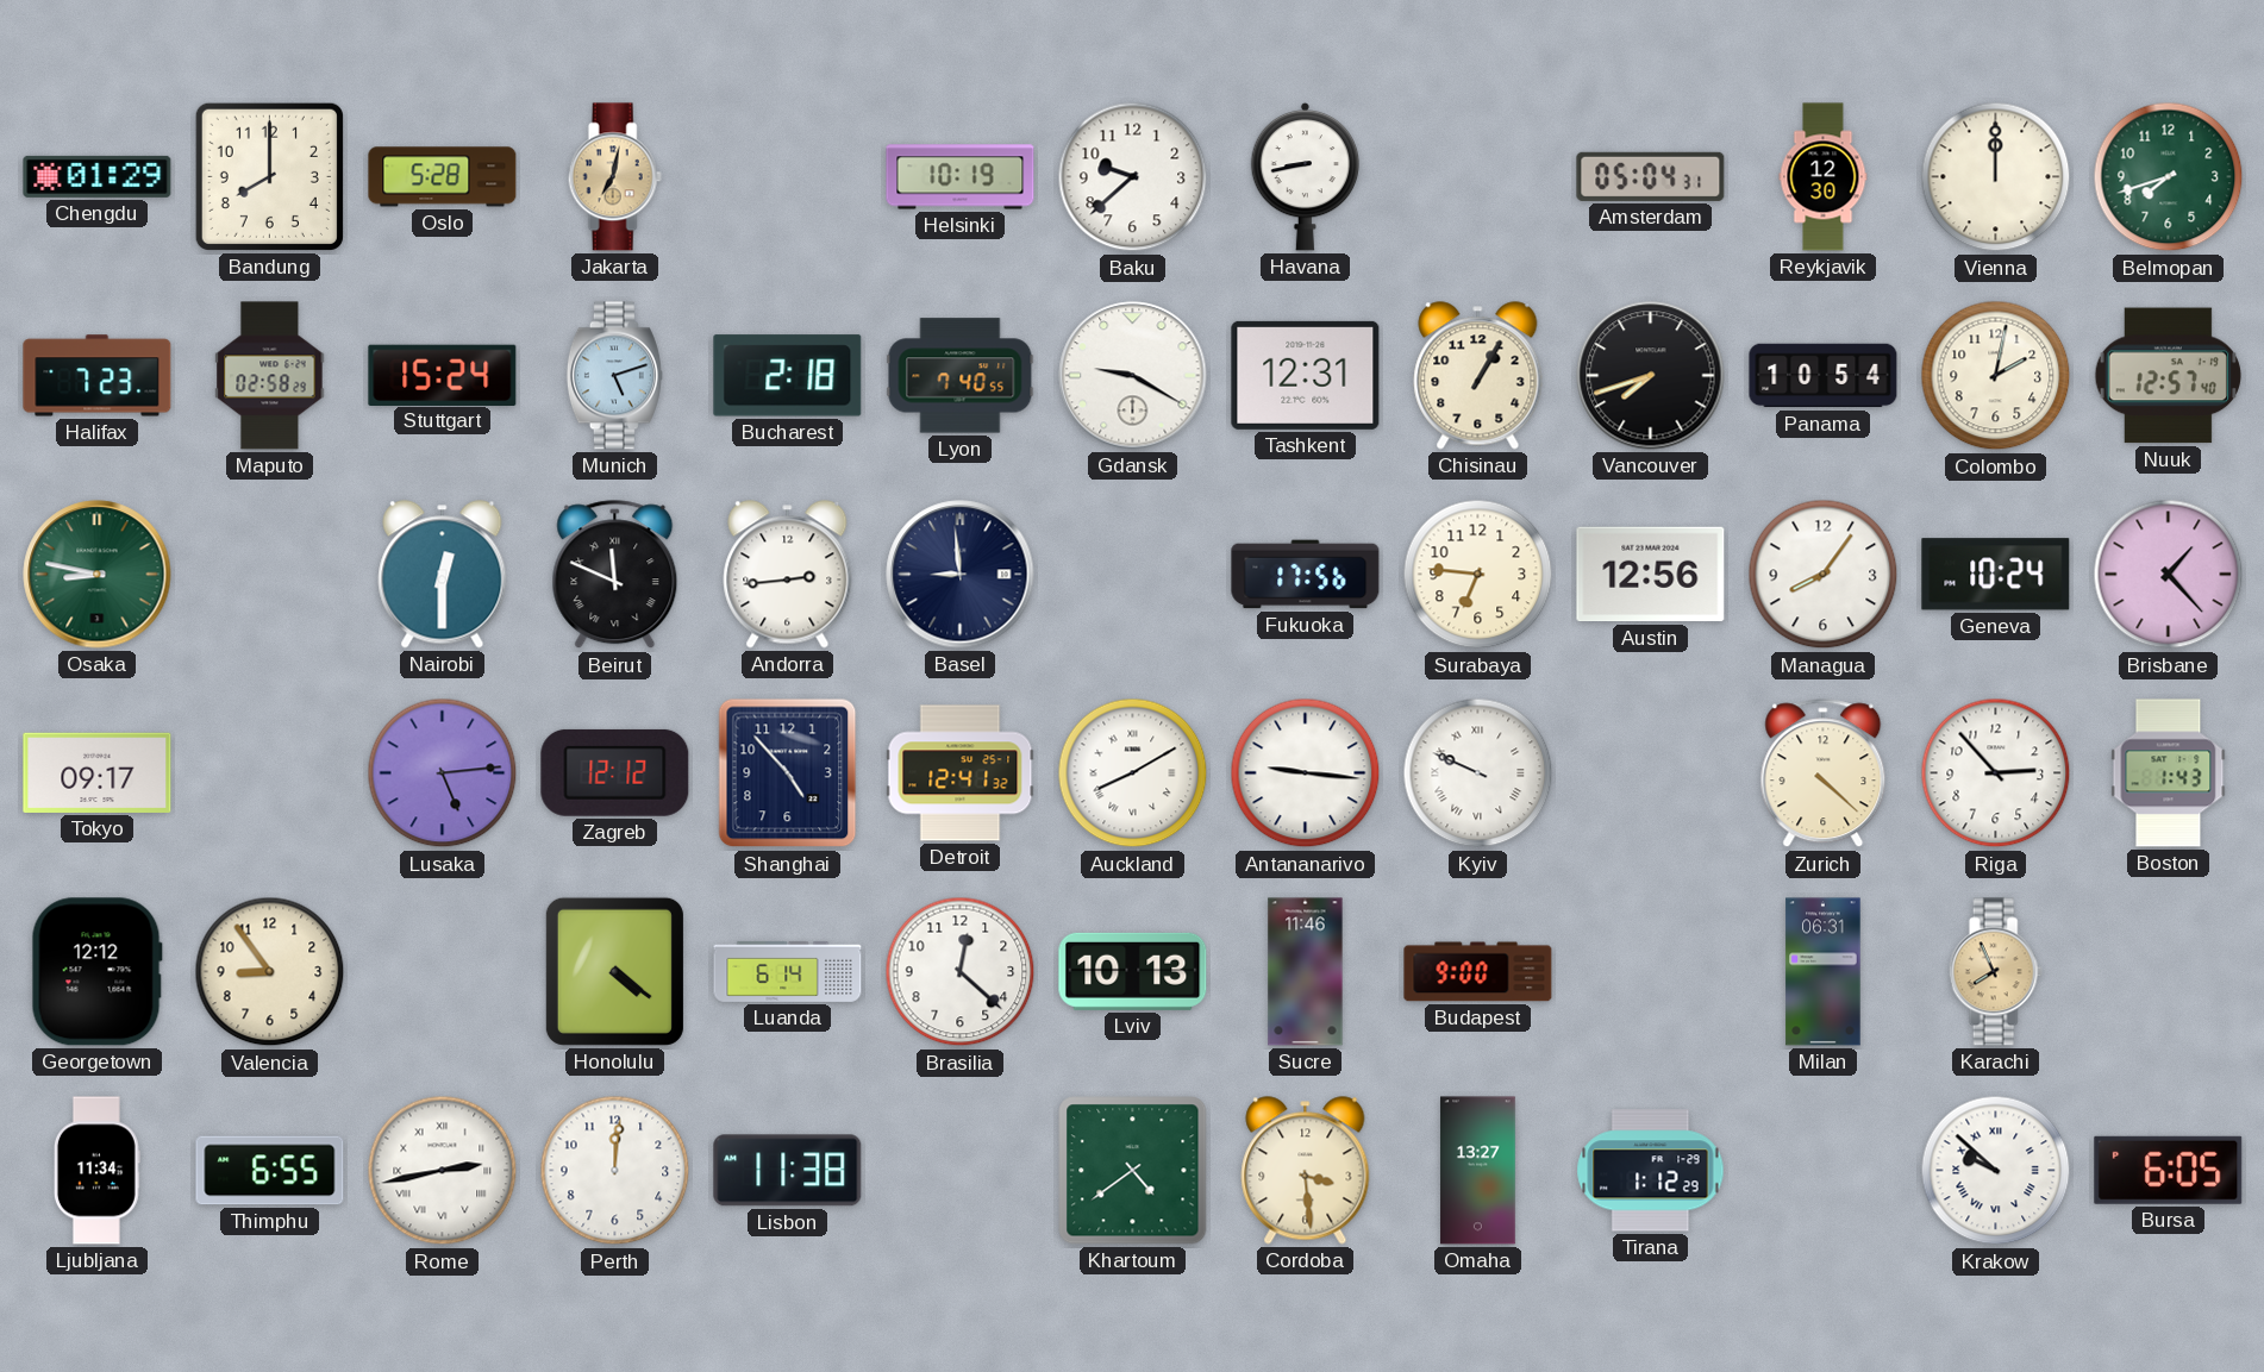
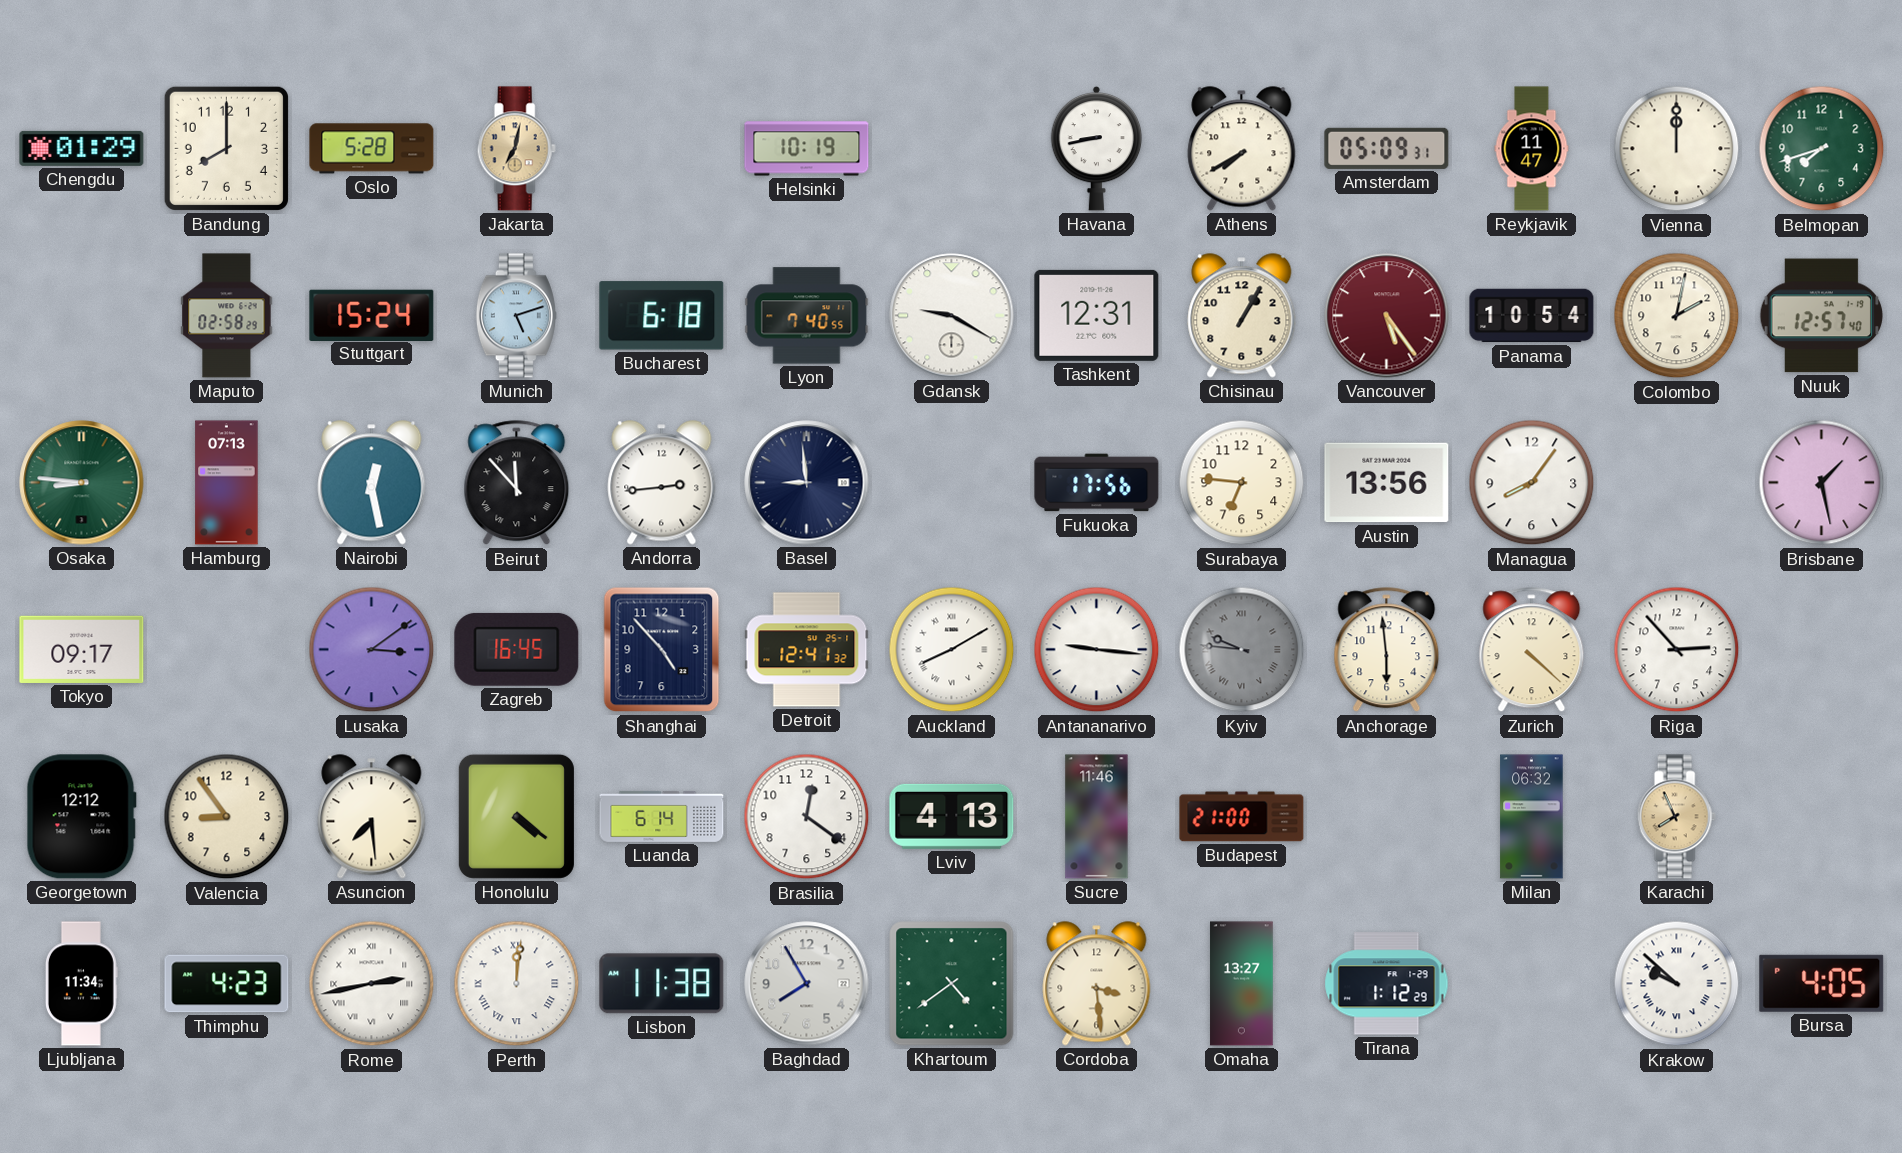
Baku: 9:38 -> none (1133, 177)
Athens: none -> 7:40 (1242, 149)
Amsterdam: 05:04 -> 05:09 (1387, 148)
Reykjavik: 12:30 -> 11:47 (1532, 149)
Halifax: 7:23 -> none (98, 376)
Bucharest: 2:18 -> 6:18 (662, 316)
Vancouver: 7:42 -> 5:24 (1387, 316)
Vancouver dial: black -> burgundy (1387, 316)
Osaka: 8:47 -> 8:46 (82, 483)
Hamburg: none -> 07:13 (227, 483)
Nairobi: 12:30 -> 12:28 (372, 483)
Beirut: 11:49 -> 11:53 (517, 483)
Austin: 12:56 -> 13:56 (1387, 483)
Geneva: 10:24 -> none (1996, 575)
Brisbane: 1:23 -> 1:28 (1822, 483)
Lusaka: 5:14 -> 3:09 (372, 650)
Zagreb: 12:12 -> 16:45 (517, 649)
Kyiv: 9:49 -> 9:46 (1242, 650)
Kyiv dial: white -> grey (1242, 650)
Anchorage: none -> 5:59 (1387, 650)
Boston: 1:43 -> none (2169, 773)
Asuncion: none -> 7:29 (372, 817)
Brasilia: 12:22 -> 12:21 (807, 817)
Lviv: 10:13 -> 4:13 (952, 816)
Budapest: 9:00 -> 21:00 (1242, 817)
Milan: 06:31 -> 06:32 (1532, 817)
Thimphu: 6:55 -> 4:23 (227, 984)
Perth numerals: Arabic -> Roman (517, 984)
Baghdad: none -> 7:55 (807, 984)
Bursa: 6:05 -> 4:05 (1822, 983)
